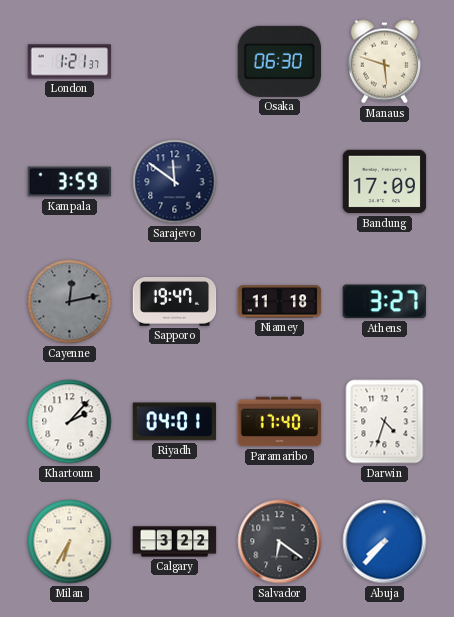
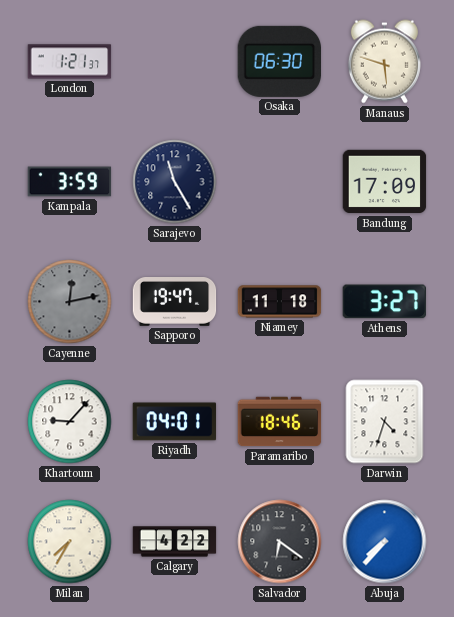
Sarajevo: 11:51 -> 11:25 (175, 182)
Khartoum: 2:07 -> 9:07 (70, 422)
Paramaribo: 17:40 -> 18:46 (280, 422)
Milan: 6:35 -> 7:35 (70, 542)
Calgary: 3:22 -> 4:22 (175, 542)
